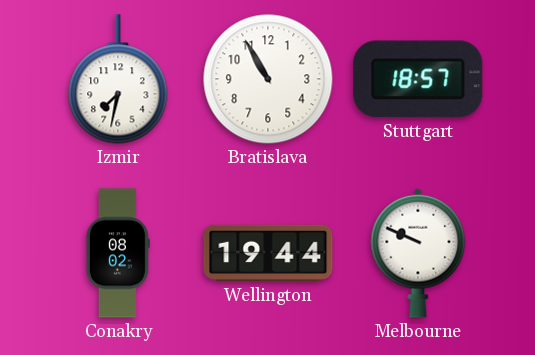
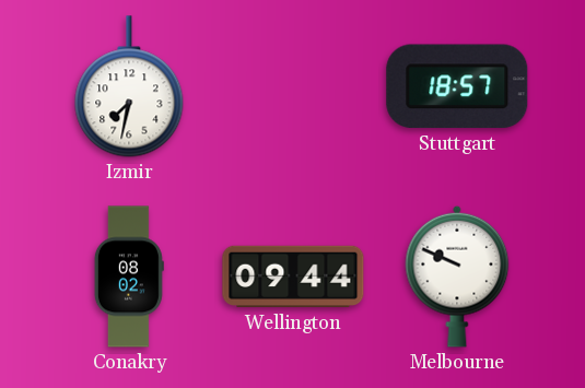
Bratislava: 10:55 -> none (268, 79)
Wellington: 19:44 -> 09:44 (293, 277)
